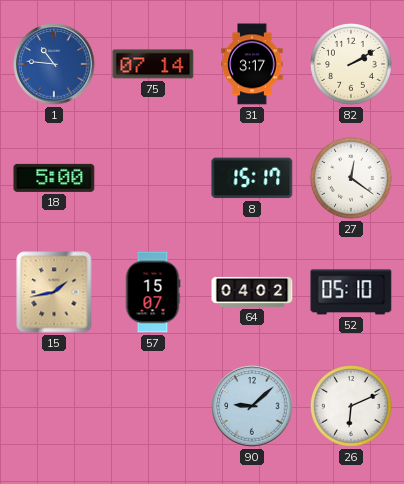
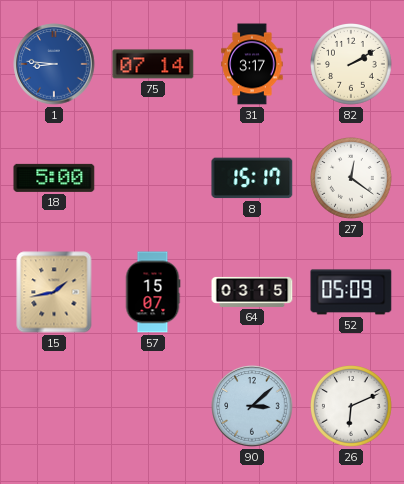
1: 10:46 -> 8:46 (54, 64)
64: 04:02 -> 03:15 (252, 292)
52: 05:10 -> 05:09 (351, 292)
90: 9:08 -> 3:08 (252, 406)
